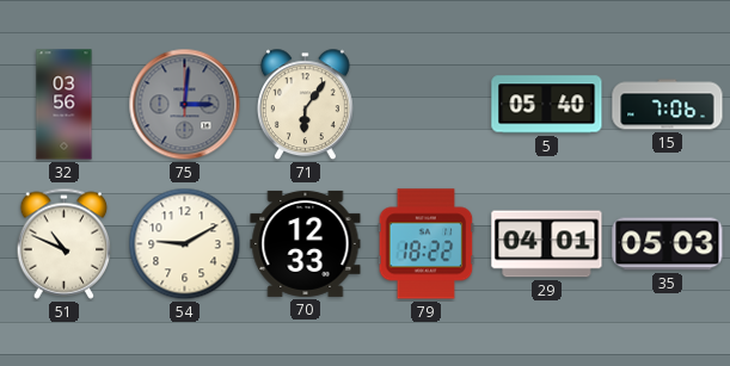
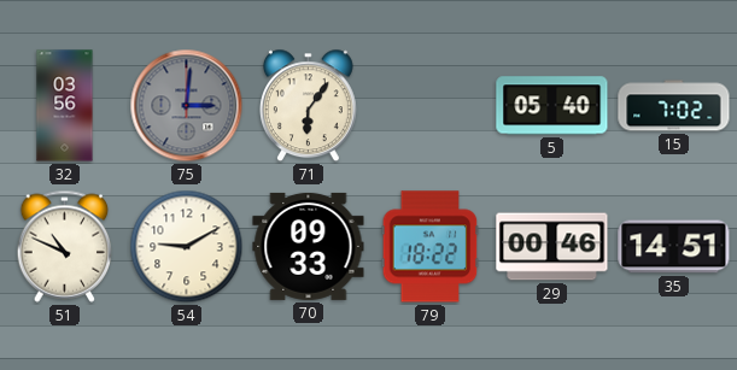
15: 7:06 -> 7:02 (674, 106)
70: 12:33 -> 09:33 (309, 246)
29: 04:01 -> 00:46 (552, 247)
35: 05:03 -> 14:51 (674, 247)
